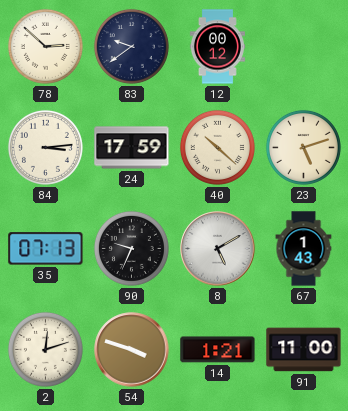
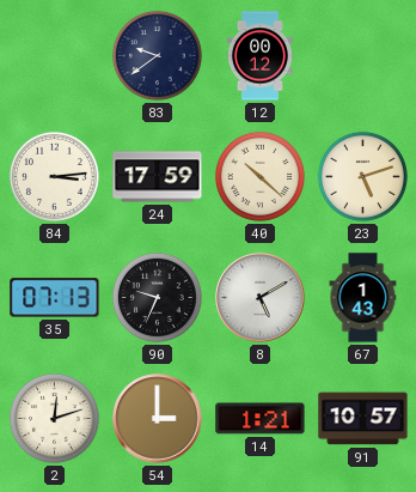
78: 2:52 -> none (45, 46)
54: 3:48 -> 3:00 (158, 419)
91: 11:00 -> 10:57 (363, 419)
